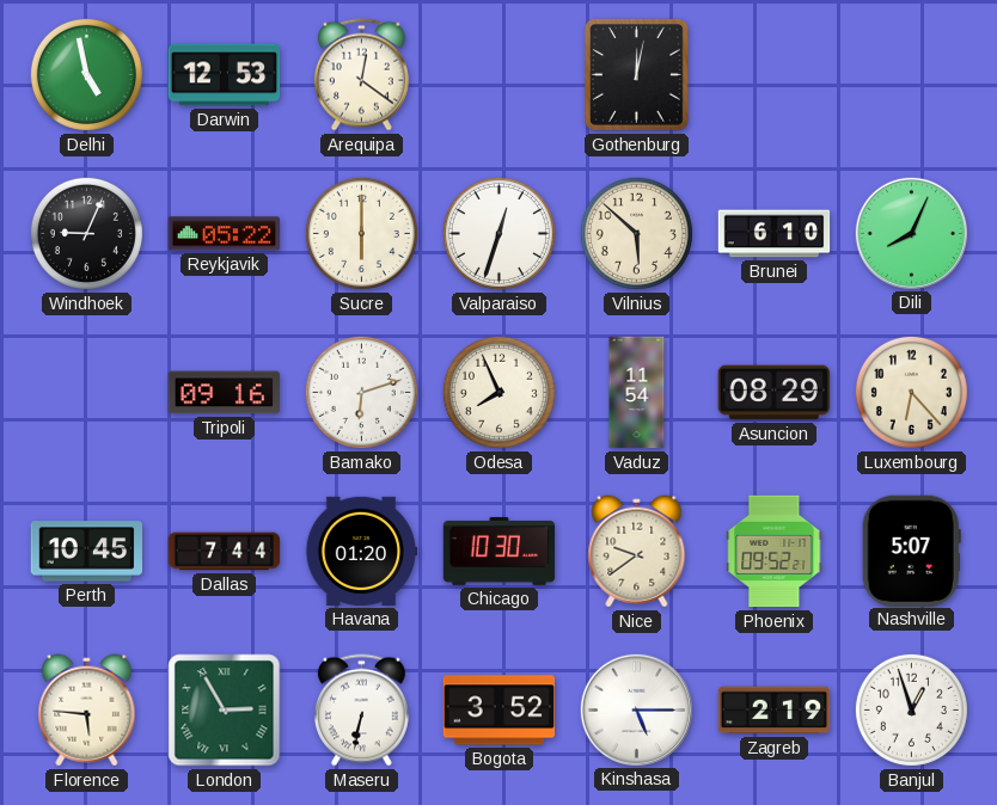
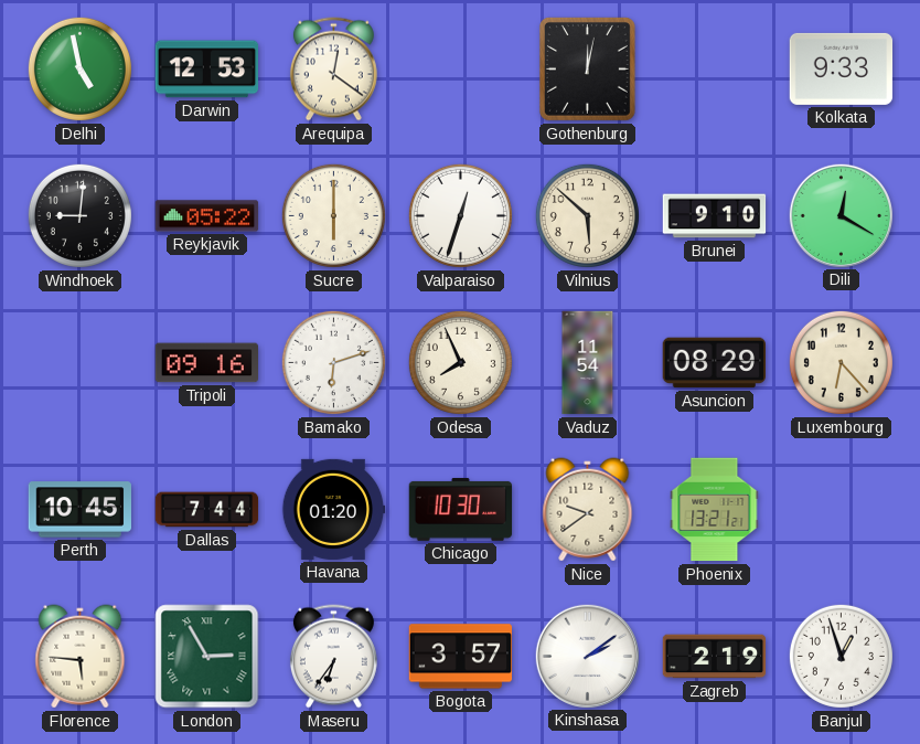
Kolkata: none -> 9:33 (842, 68)
Windhoek: 9:04 -> 9:01 (79, 215)
Brunei: 6:10 -> 9:10 (715, 216)
Dili: 8:04 -> 12:20 (841, 215)
Phoenix: 09:52 -> 13:21 (715, 510)
Nashville: 5:07 -> none (911, 551)
Maseru: 6:32 -> 6:36 (333, 657)
Bogota: 3:52 -> 3:57 (461, 657)
Kinshasa: 5:15 -> 2:09 (587, 656)
